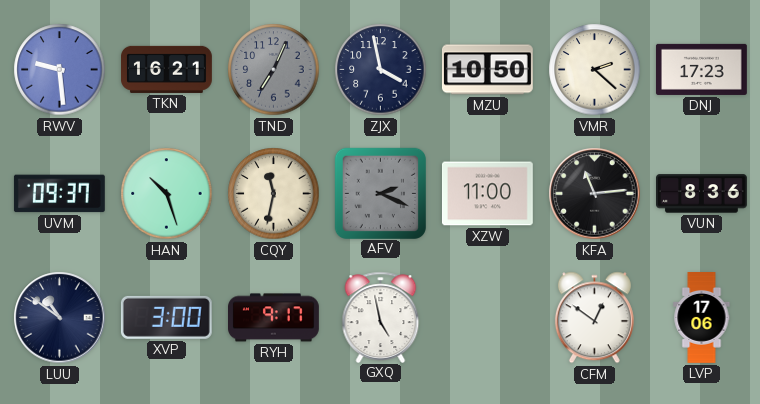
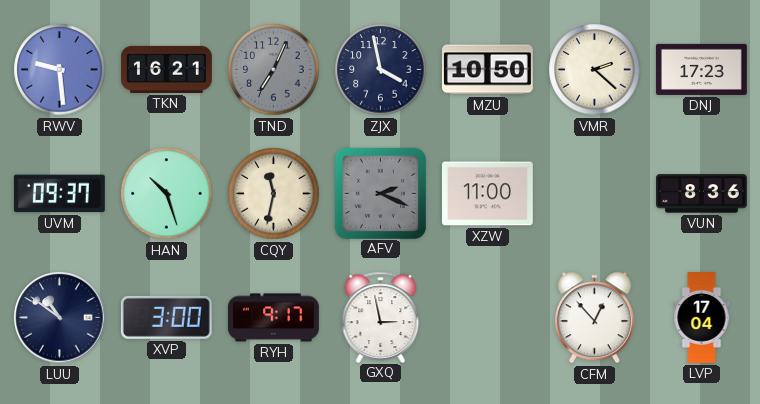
KFA: 11:14 -> none (595, 194)
GXQ: 4:58 -> 2:58 (381, 317)
CFM: 12:51 -> 12:53 (594, 318)
LVP: 17:06 -> 17:04 (702, 318)
